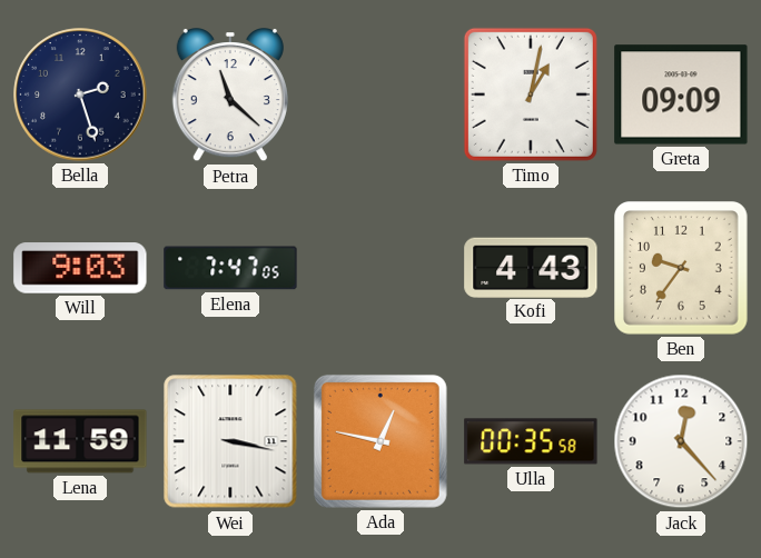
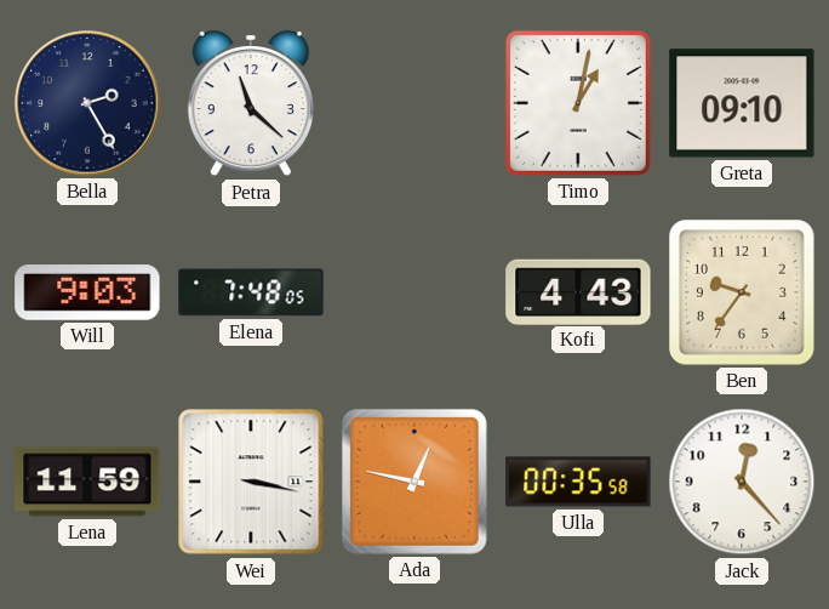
Bella: 2:27 -> 2:25 (87, 103)
Greta: 09:09 -> 09:10 (742, 103)
Elena: 7:47 -> 7:48 (251, 292)
